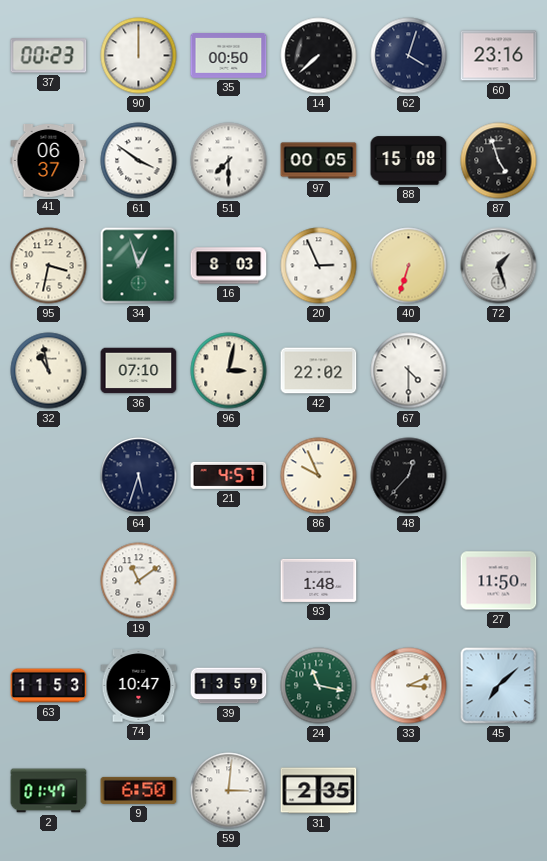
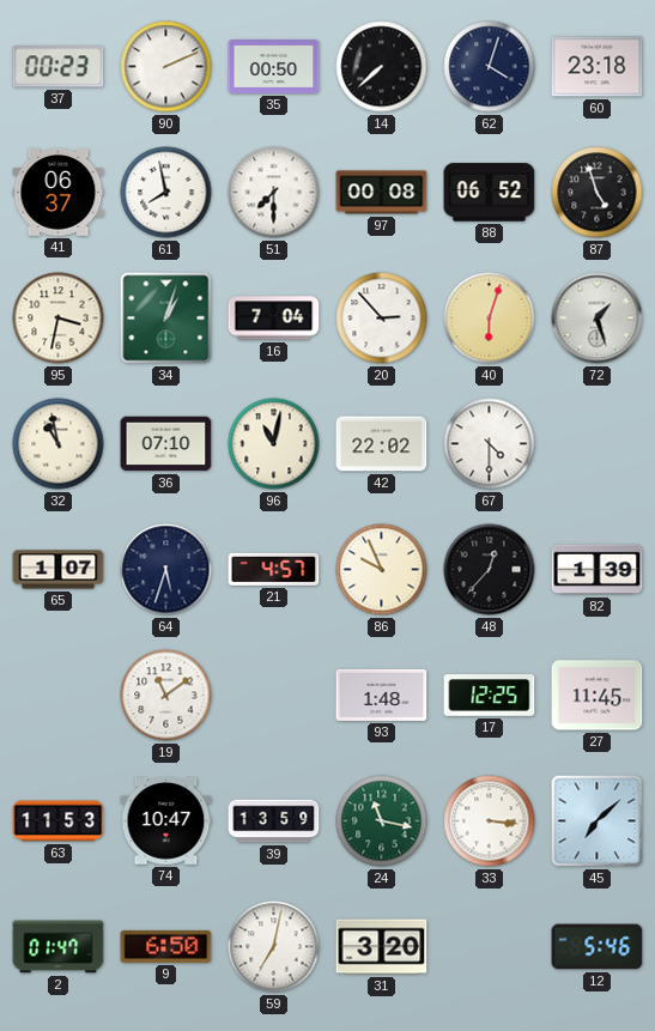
90: 12:00 -> 2:11 (166, 67)
60: 23:16 -> 23:18 (598, 67)
61: 3:51 -> 7:58 (166, 193)
97: 00:05 -> 00:08 (382, 193)
88: 15:08 -> 06:52 (490, 193)
34: 12:57 -> 1:03 (166, 319)
16: 8:03 -> 7:04 (274, 319)
20: 2:56 -> 2:53 (382, 319)
40: 6:33 -> 6:03 (490, 319)
96: 3:02 -> 11:02 (274, 444)
65: none -> 1:07 (59, 570)
82: none -> 1:39 (598, 570)
17: none -> 12:25 (490, 696)
27: 11:50 -> 11:45 (598, 696)
33: 3:11 -> 3:16 (490, 821)
59: 3:01 -> 7:02 (274, 947)
31: 2:35 -> 3:20 (382, 947)
12: none -> 5:46 (598, 947)
